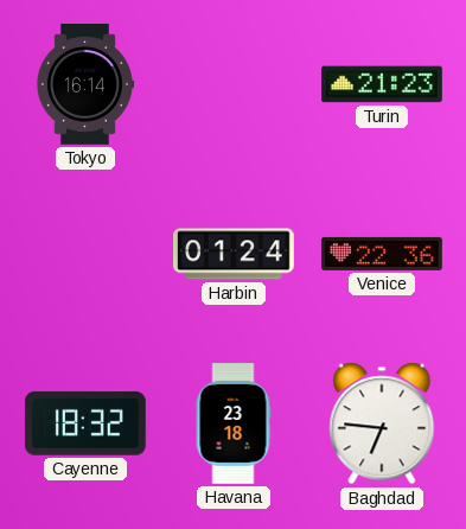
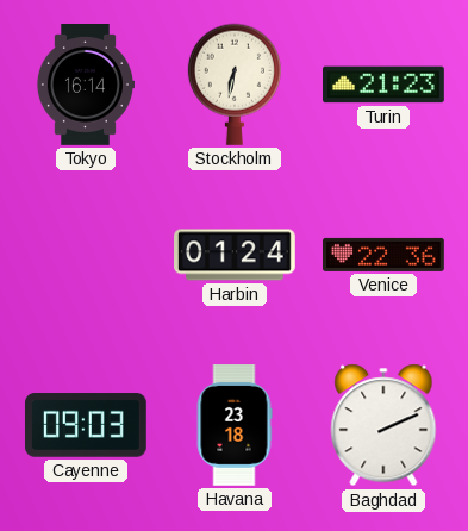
Stockholm: none -> 6:32 (235, 85)
Cayenne: 18:32 -> 09:03 (86, 425)
Baghdad: 6:46 -> 2:11 (383, 425)
